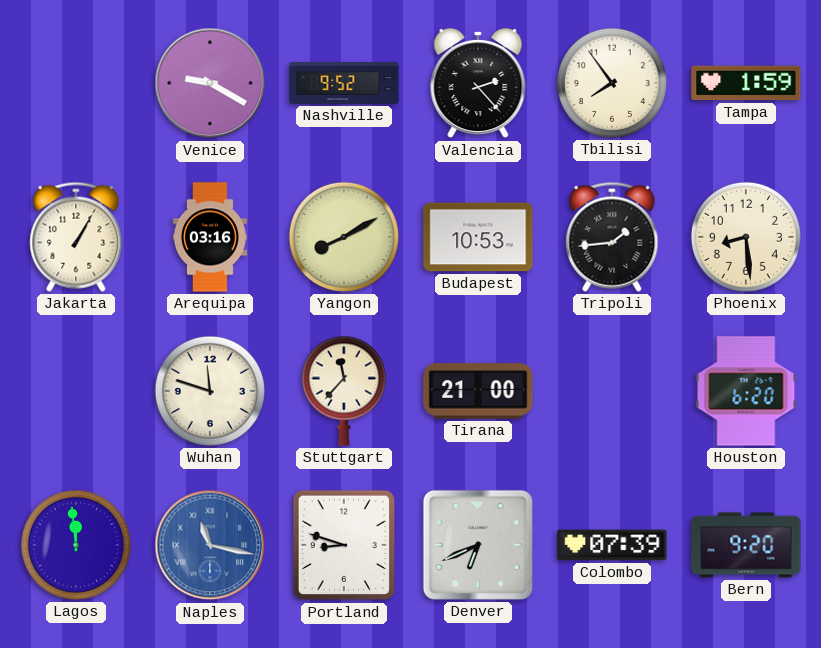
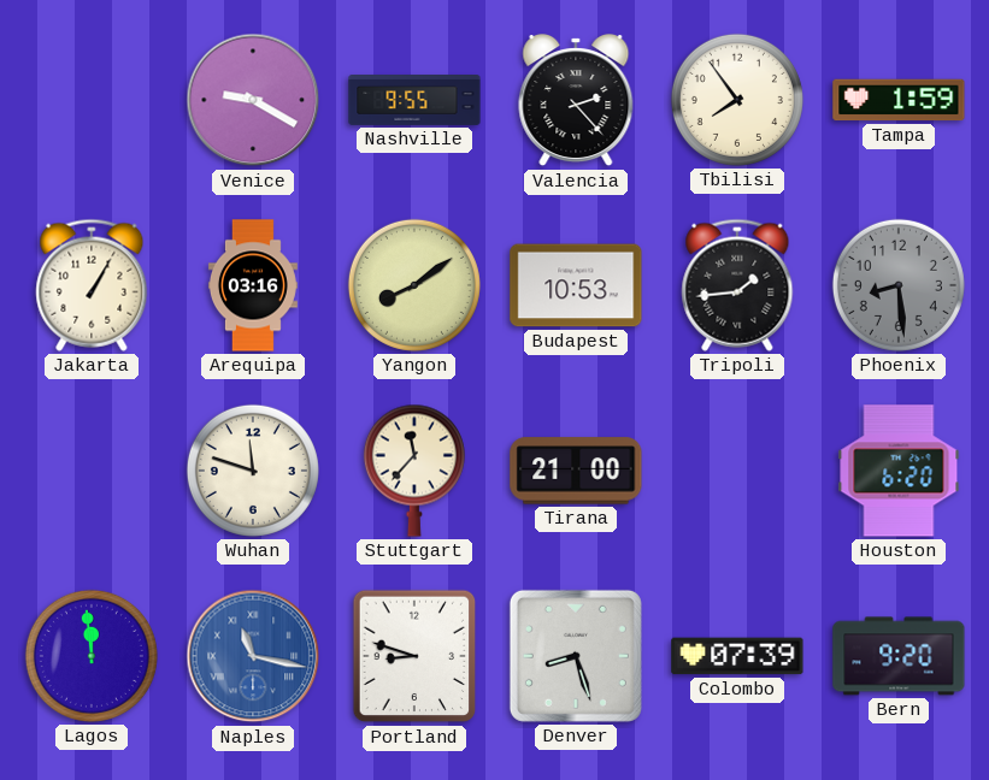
Nashville: 9:52 -> 9:55 (414, 101)
Yangon: 8:10 -> 8:09 (414, 285)
Phoenix dial: cream -> grey (899, 285)
Denver: 6:41 -> 8:27 (576, 656)
